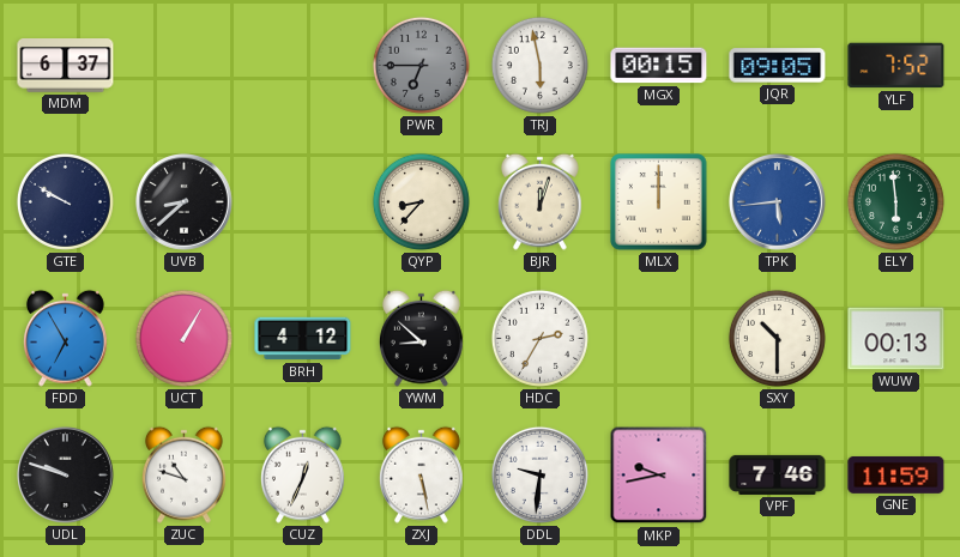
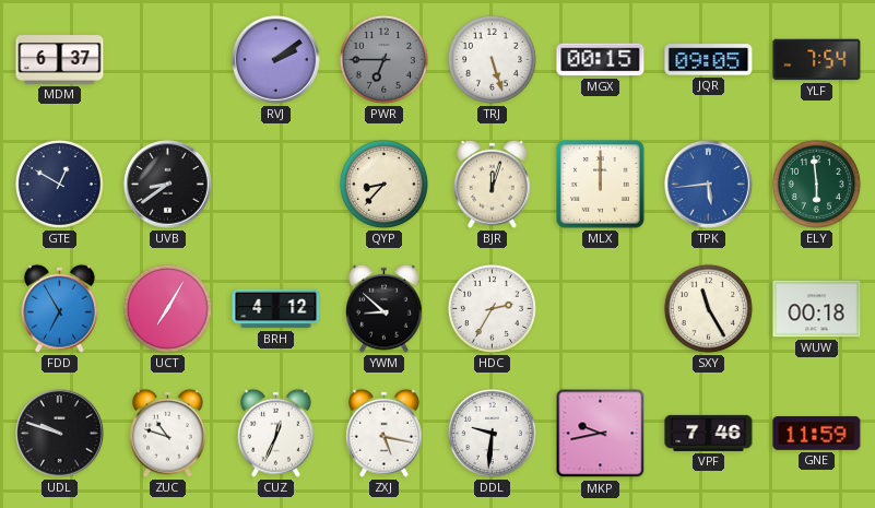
RVJ: none -> 2:09 (276, 60)
TRJ: 5:58 -> 5:27 (492, 59)
YLF: 7:52 -> 7:54 (817, 60)
GTE: 9:50 -> 12:50 (59, 184)
UVB: 8:38 -> 8:39 (168, 185)
UCT: 1:05 -> 7:05 (167, 308)
SXY: 10:30 -> 11:25 (708, 308)
WUW: 00:13 -> 00:18 (817, 309)
ZXJ: 5:28 -> 5:17 (383, 433)
